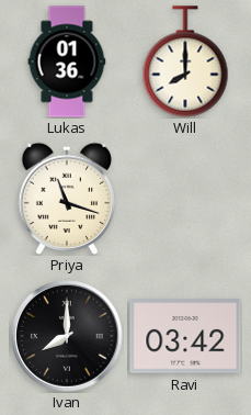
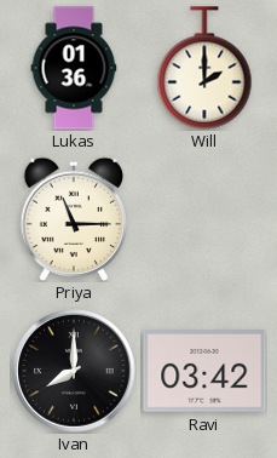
Will: 8:00 -> 2:00 (204, 68)
Priya: 11:18 -> 11:15 (74, 219)
